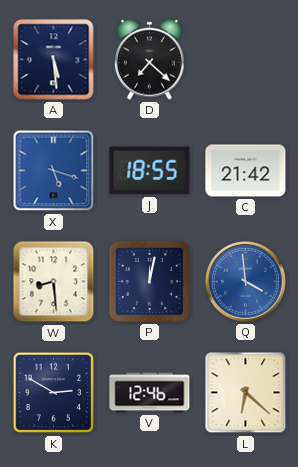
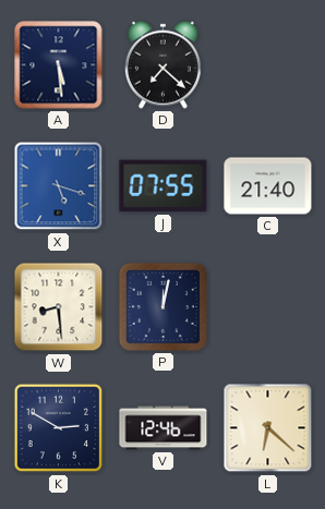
J: 18:55 -> 07:55 (164, 186)
C: 21:42 -> 21:40 (268, 186)
Q: 3:59 -> none (245, 281)
